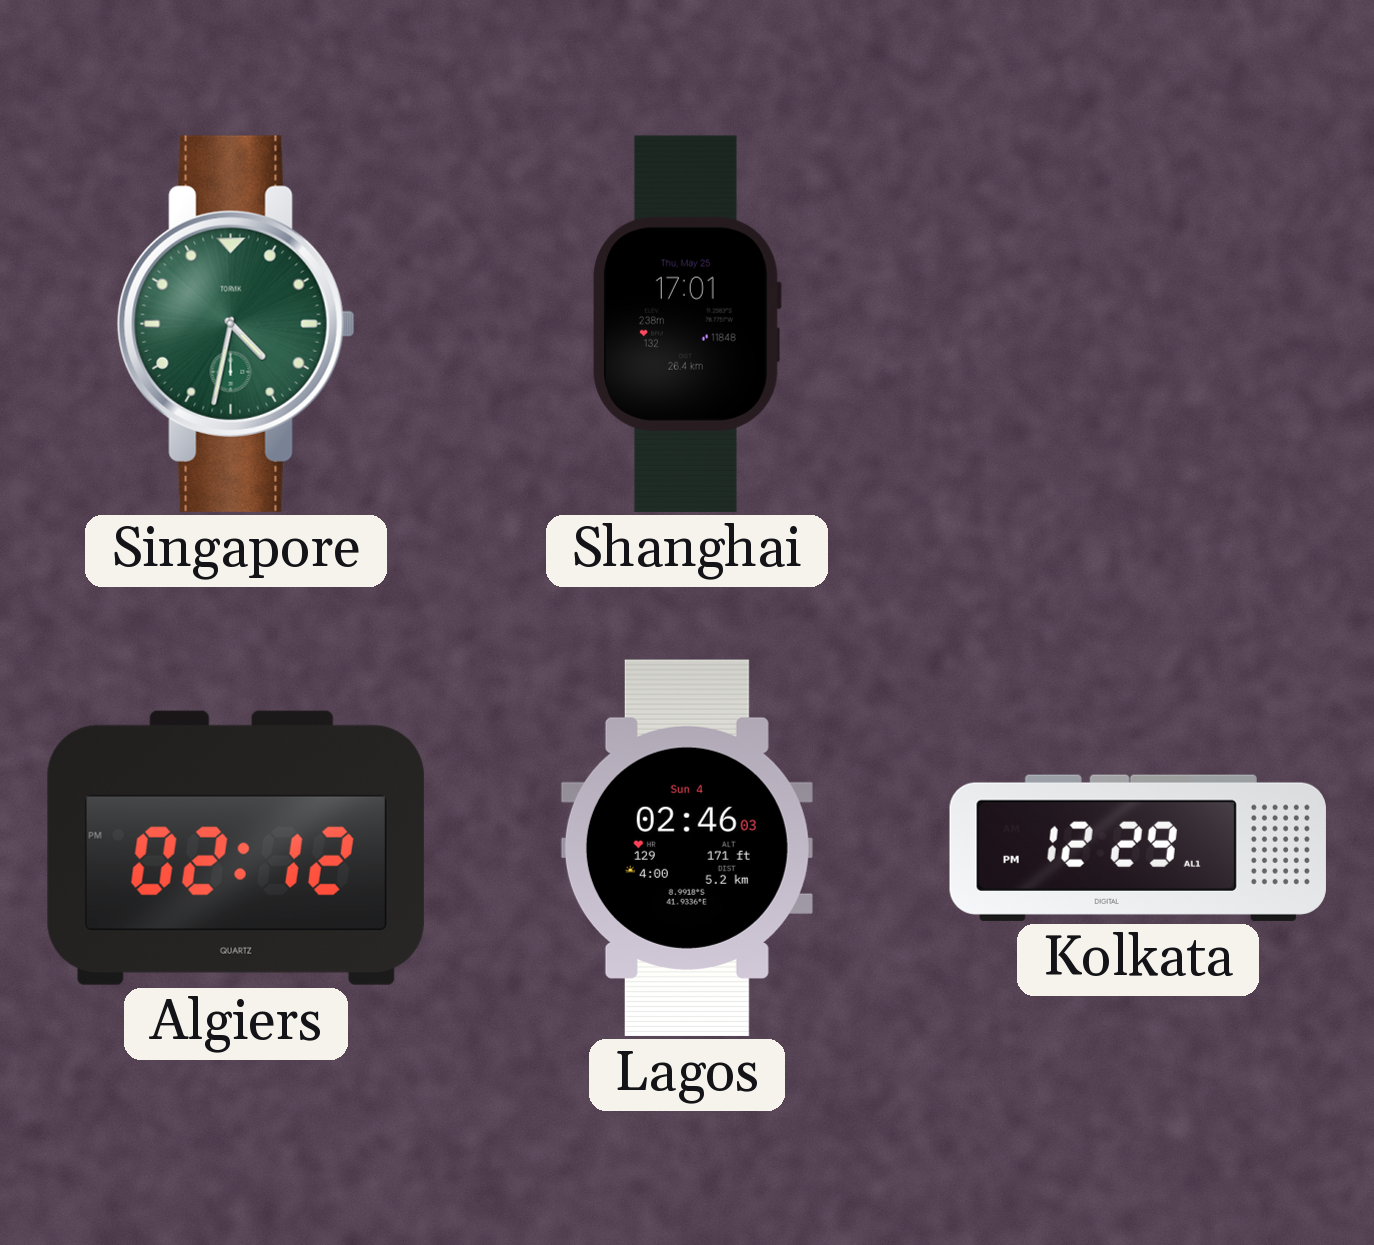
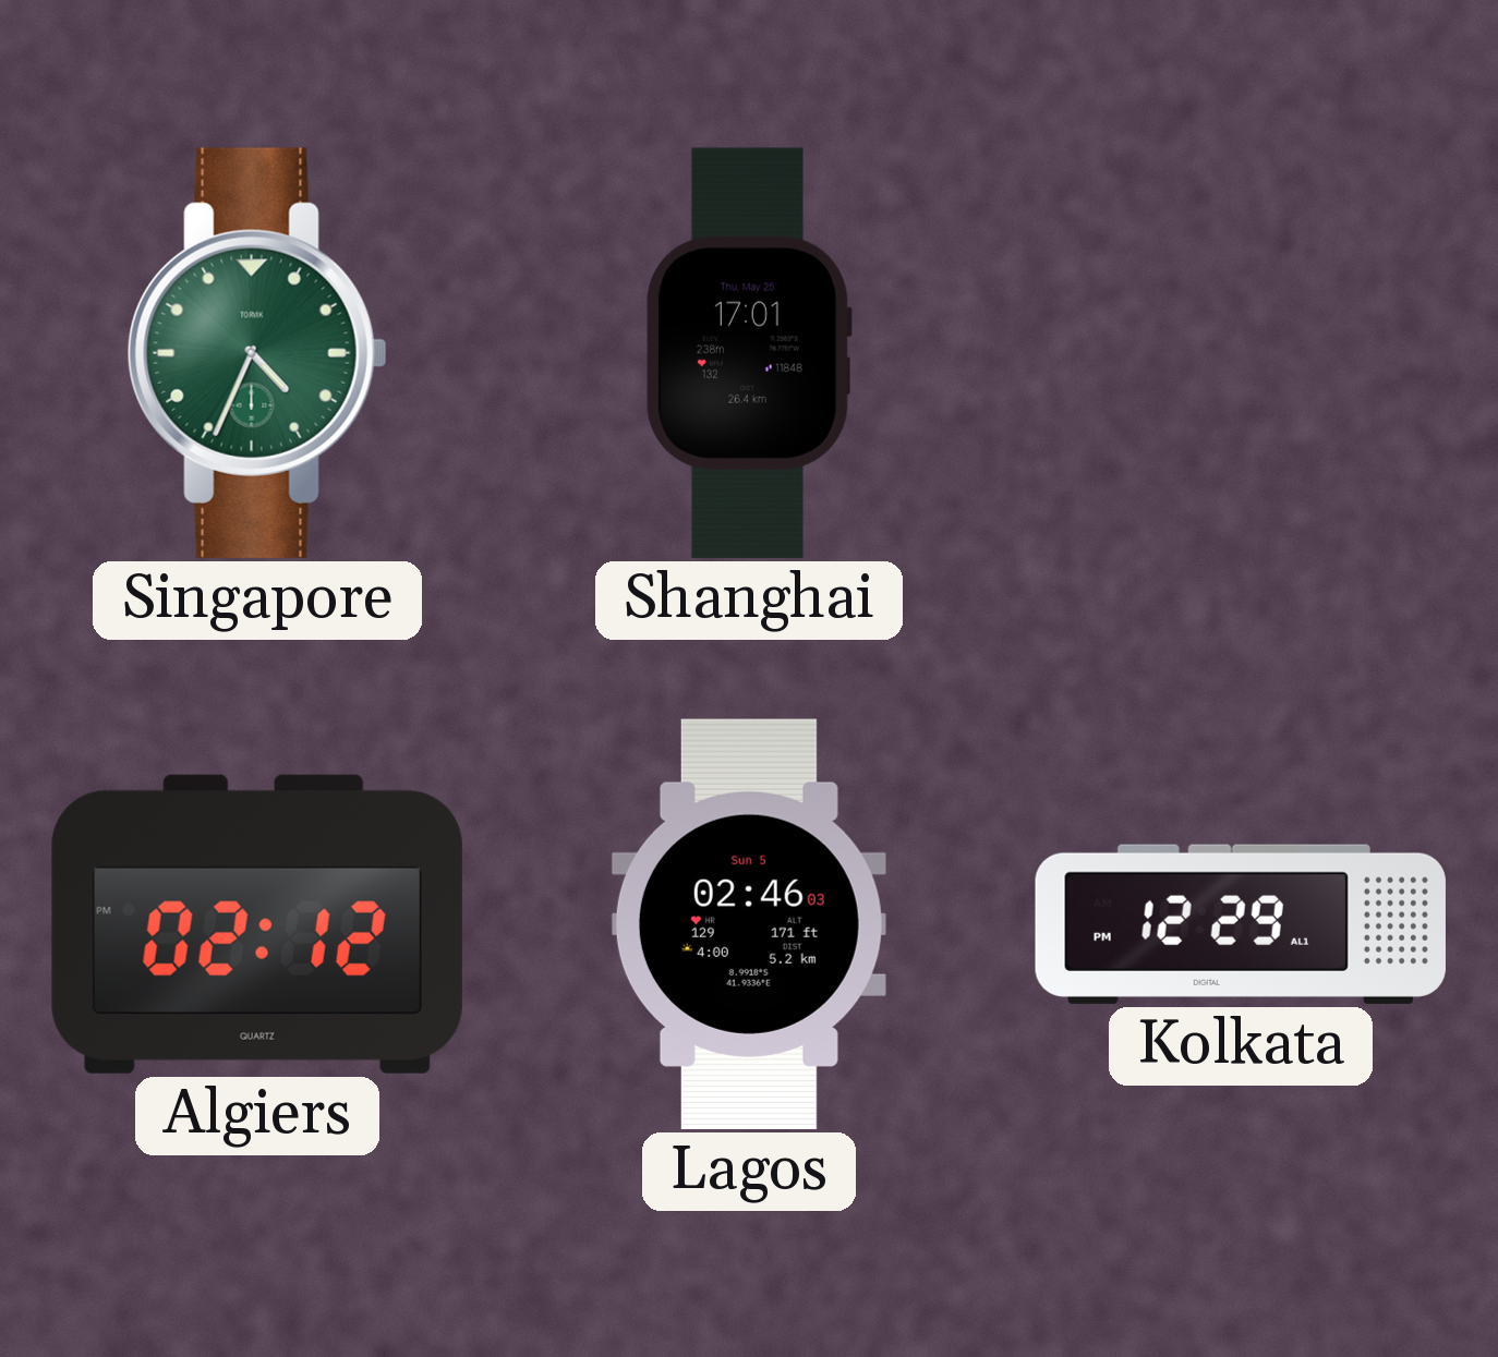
Singapore: 4:32 -> 4:34 (257, 353)
Lagos date: Sun 4 -> Sun 5 (749, 924)
